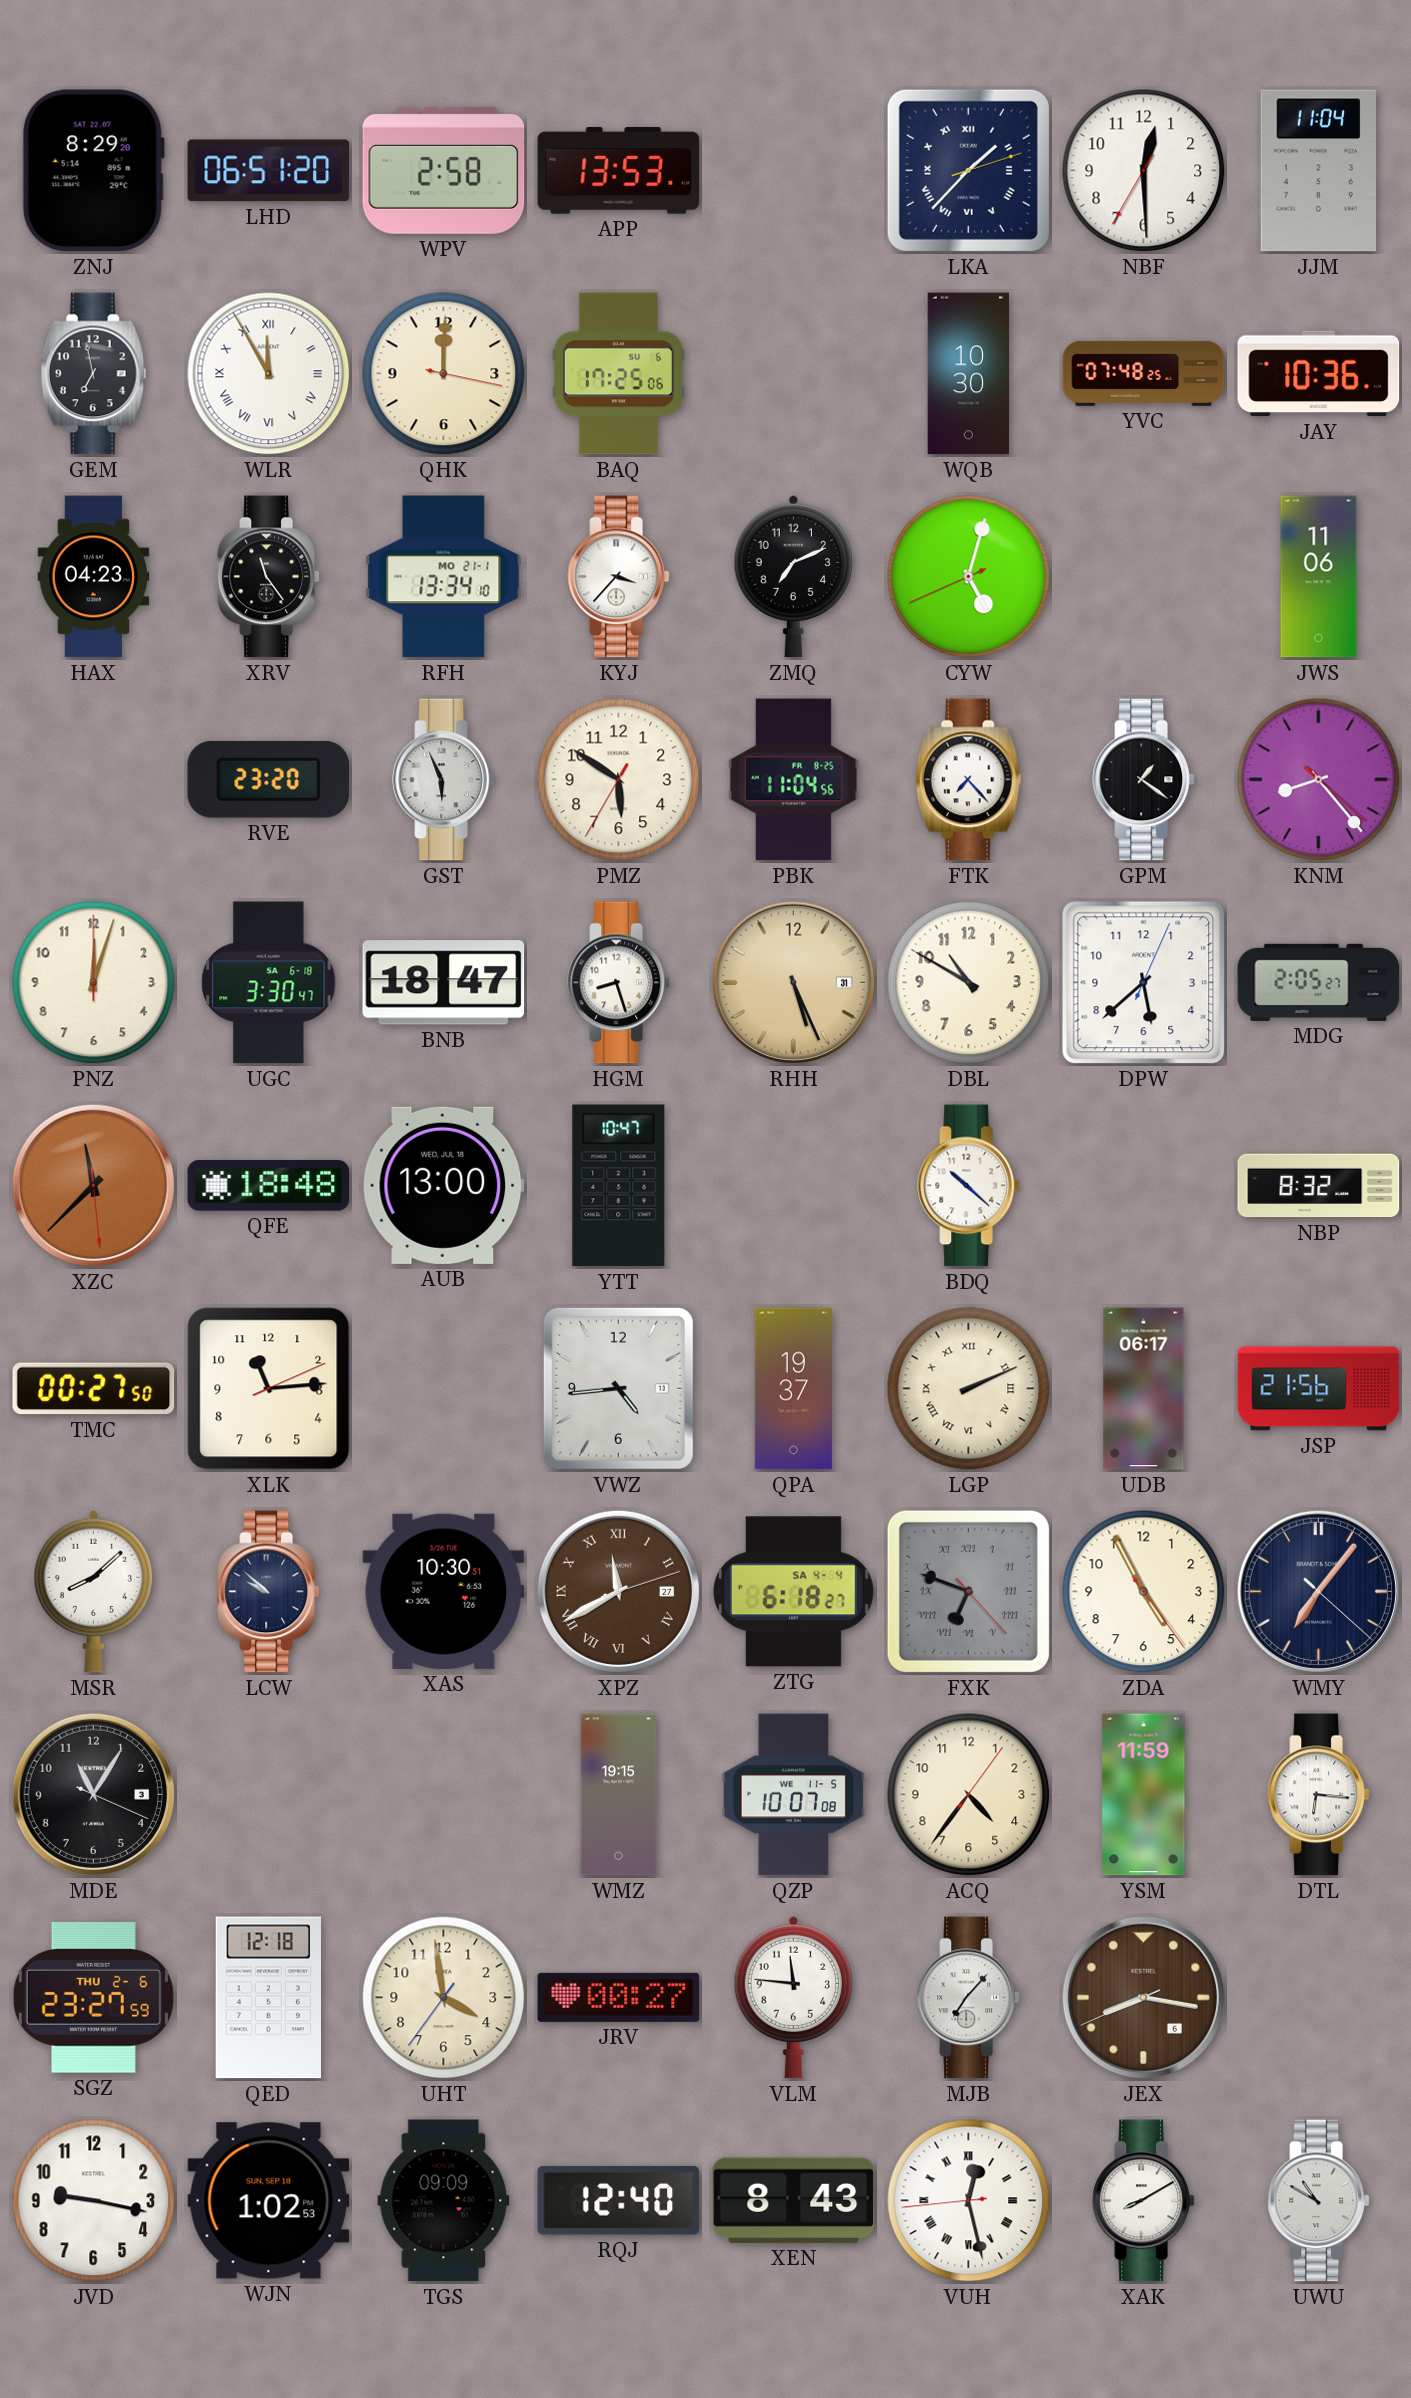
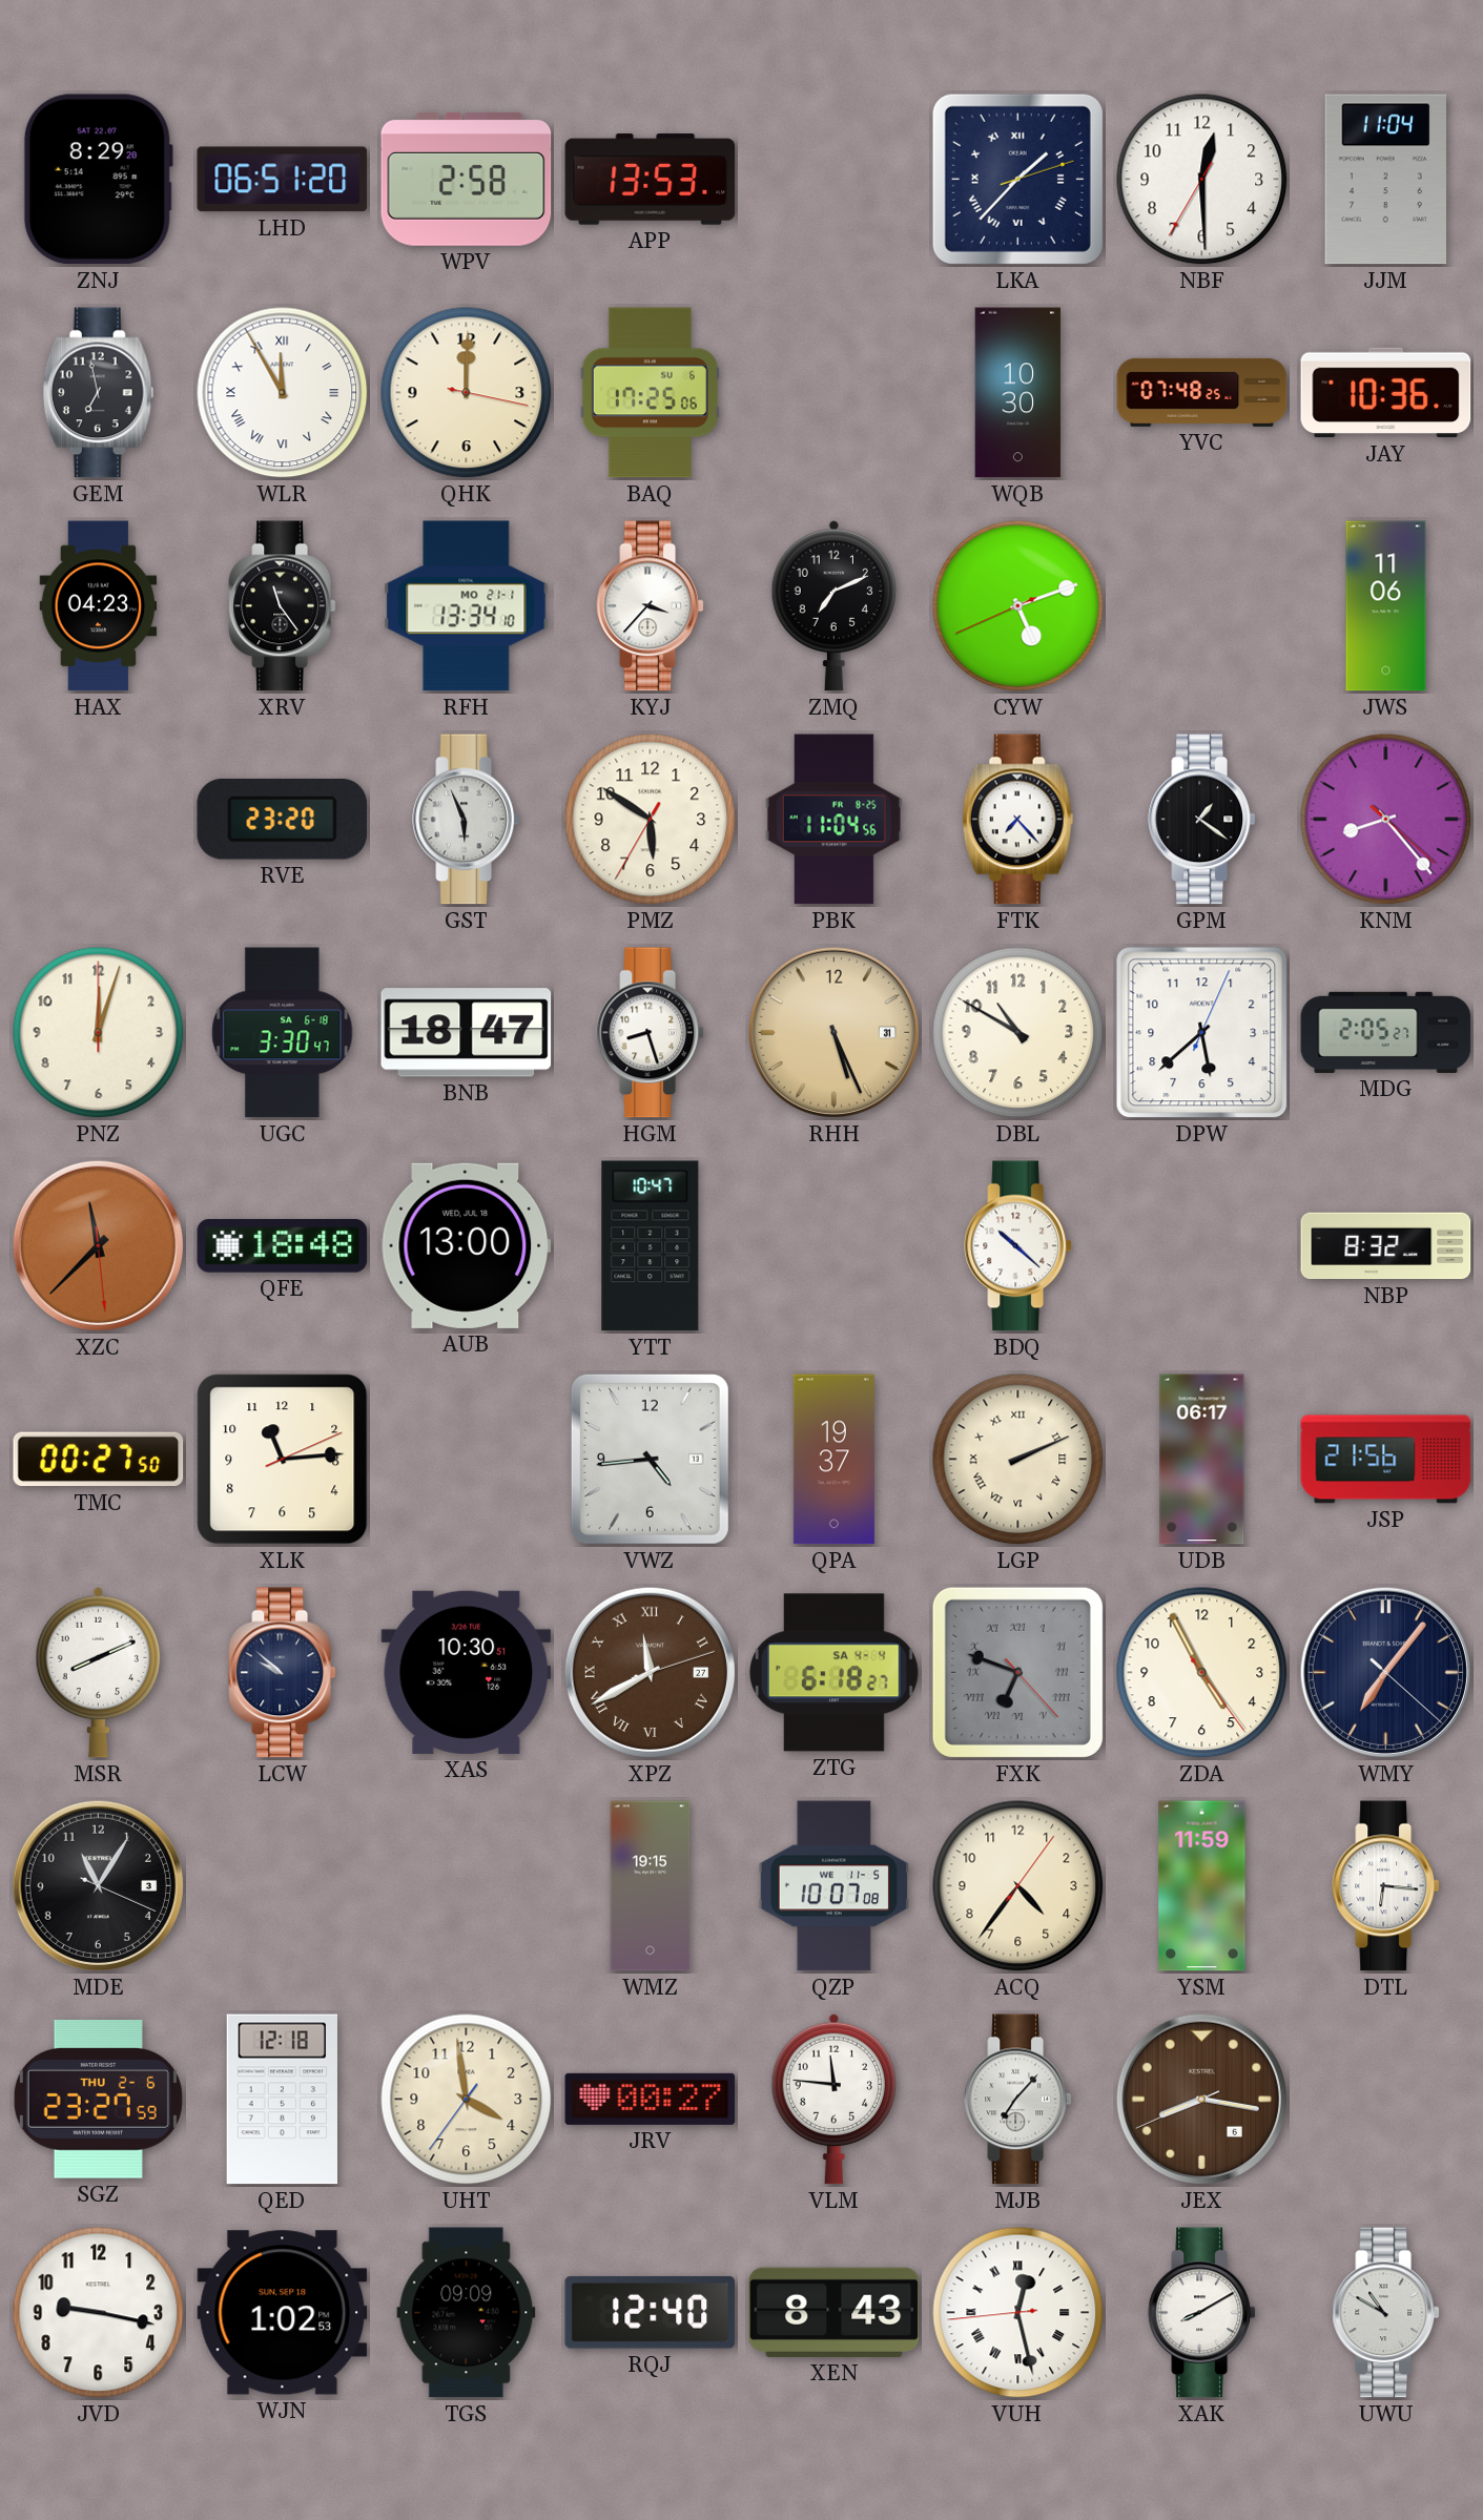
CYW: 5:02 -> 5:11 (1018, 606)
MSR: 8:08 -> 8:11 (99, 1672)
